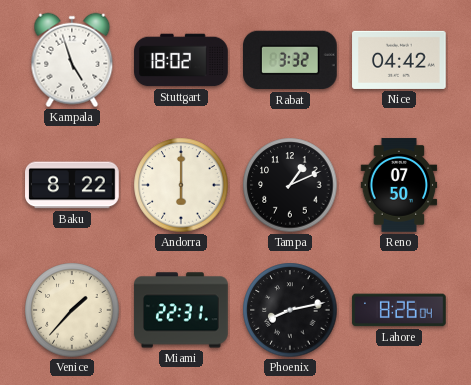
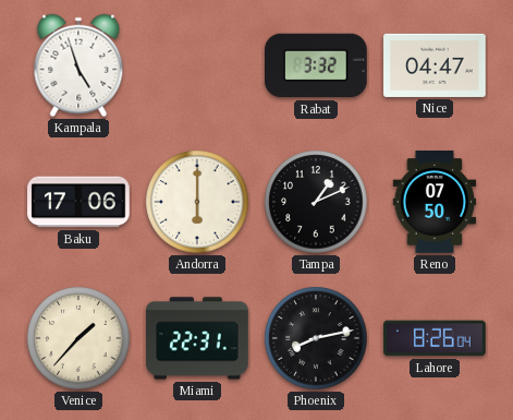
Stuttgart: 18:02 -> none (181, 60)
Nice: 04:42 -> 04:47 (435, 65)
Baku: 8:22 -> 17:06 (78, 202)
